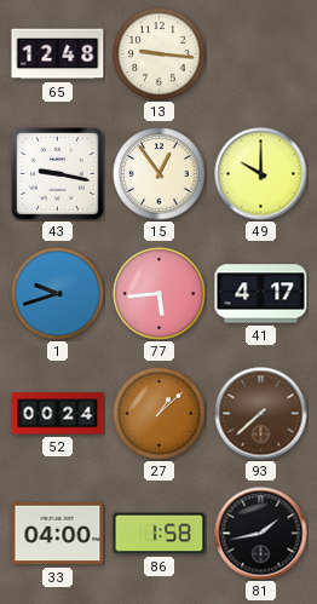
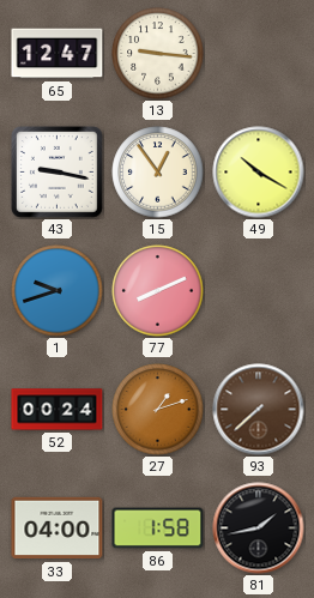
65: 12:48 -> 12:47 (58, 54)
49: 10:00 -> 10:20 (259, 173)
77: 5:44 -> 8:11 (158, 291)
41: 4:17 -> none (261, 294)
27: 1:08 -> 1:12 (158, 410)
